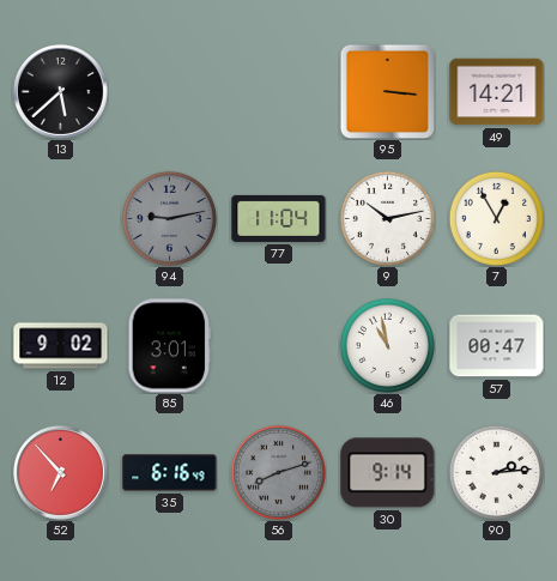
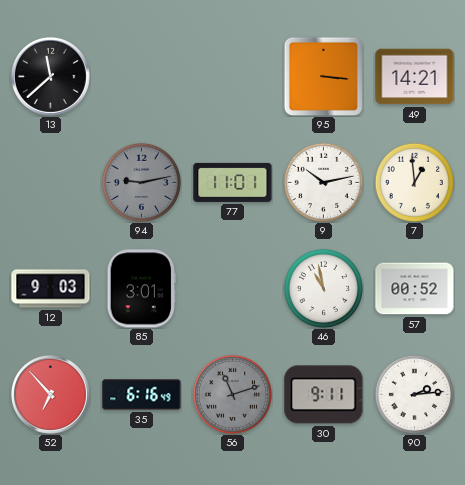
13: 5:38 -> 11:38 (51, 77)
77: 11:04 -> 11:01 (233, 182)
7: 12:55 -> 12:59 (414, 182)
12: 9:02 -> 9:03 (51, 289)
57: 00:47 -> 00:52 (415, 289)
56: 8:12 -> 11:12 (232, 394)
30: 9:14 -> 9:11 (324, 395)
